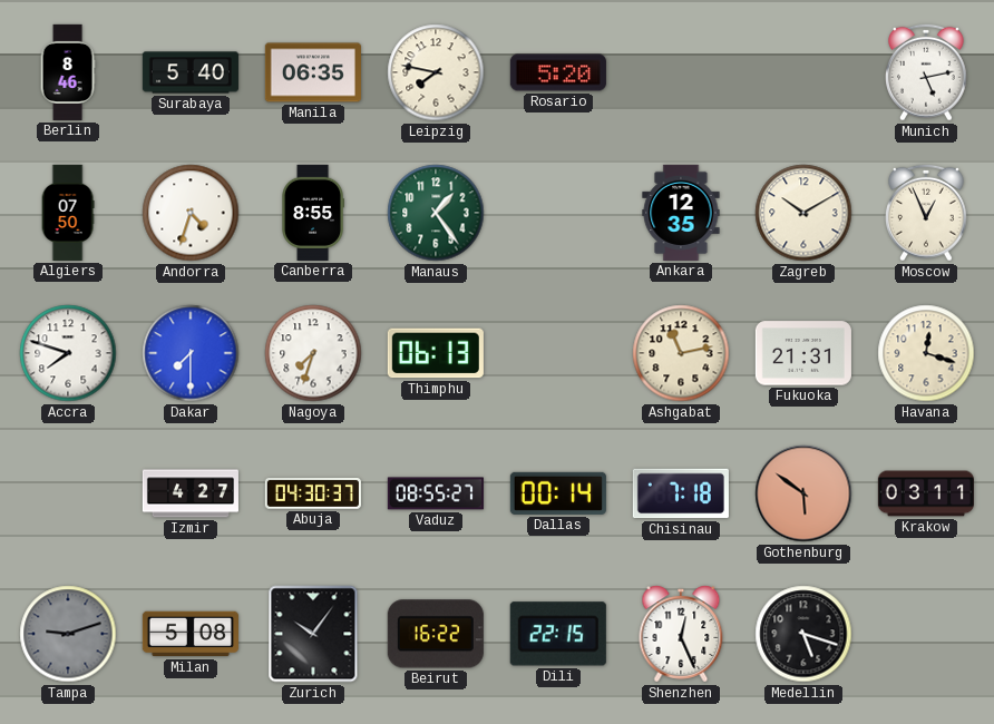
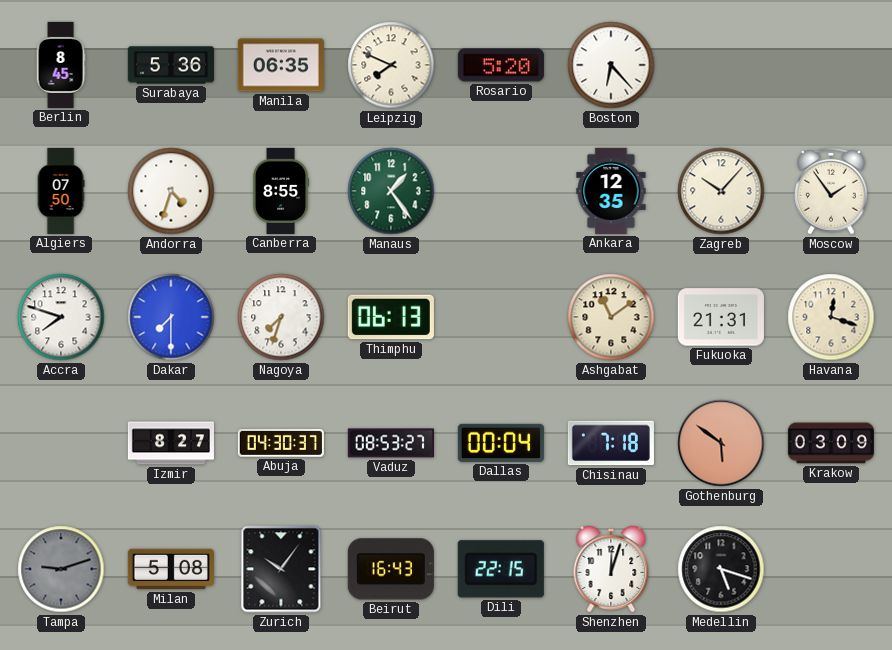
Berlin: 8:46 -> 8:45 (61, 65)
Surabaya: 5:40 -> 5:36 (171, 65)
Leipzig: 7:47 -> 7:49 (391, 65)
Boston: none -> 6:23 (611, 65)
Munich: 5:13 -> none (927, 72)
Zagreb: 10:10 -> 10:07 (721, 191)
Moscow: 12:56 -> 1:54 (832, 191)
Ashgabat: 11:13 -> 11:09 (611, 317)
Izmir: 4:27 -> 8:27 (171, 443)
Vaduz: 08:55 -> 08:53 (391, 443)
Dallas: 00:14 -> 00:04 (501, 443)
Krakow: 03:11 -> 03:09 (831, 443)
Beirut: 16:22 -> 16:43 (391, 569)
Shenzhen: 12:26 -> 12:03 (611, 569)
